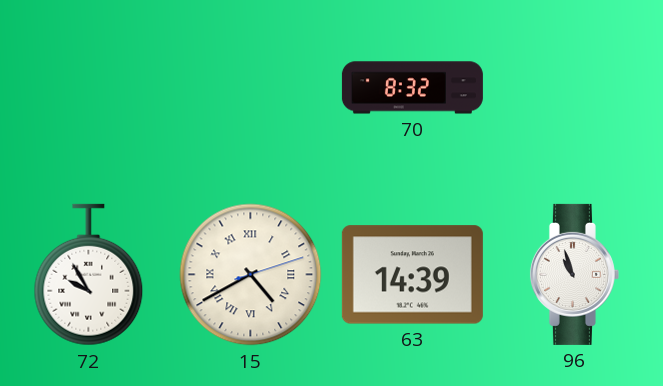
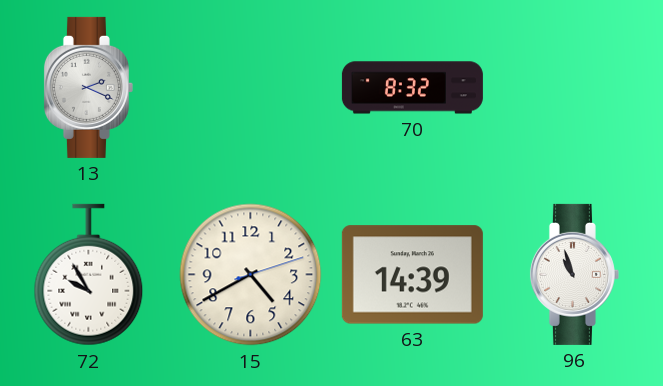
13: none -> 2:19 (88, 87)
15 numerals: Roman -> Arabic (251, 275)
